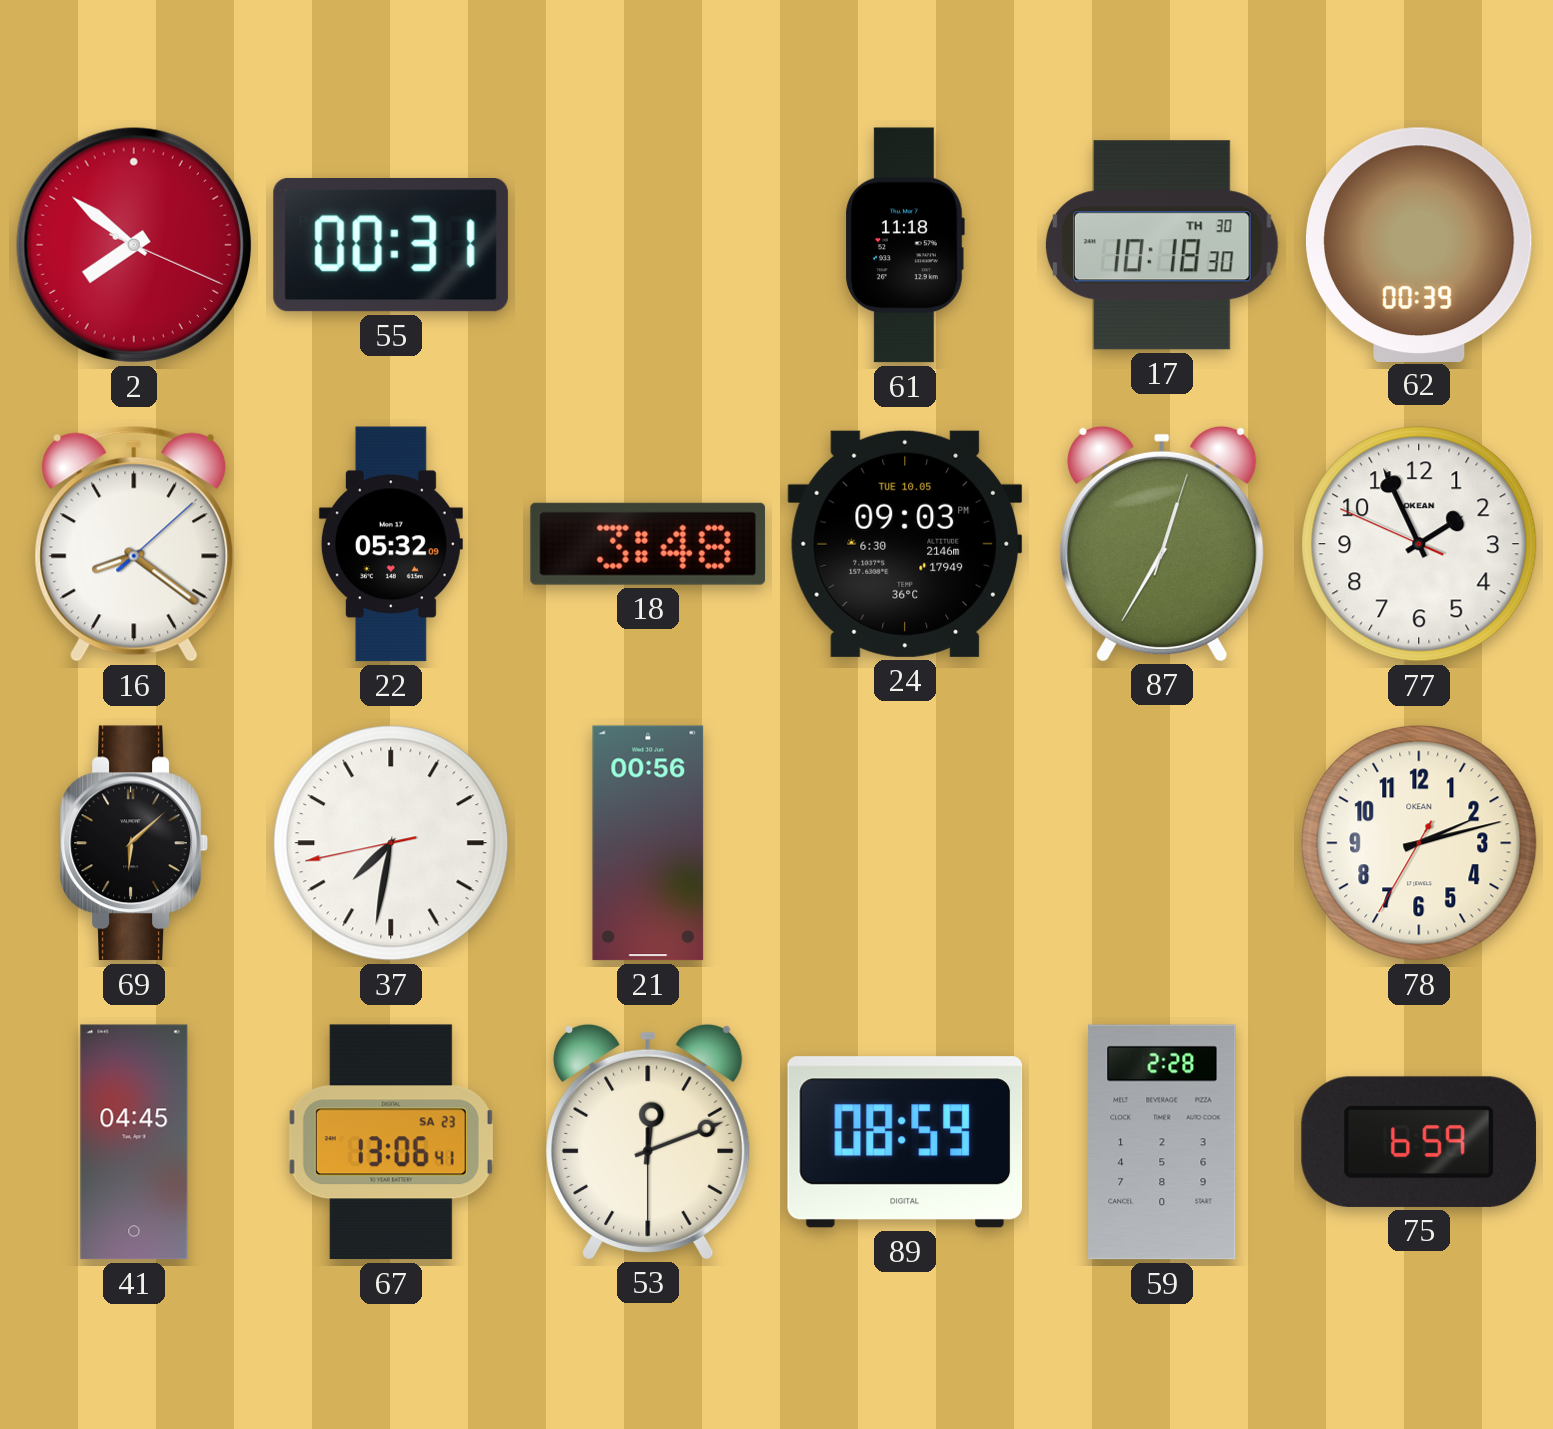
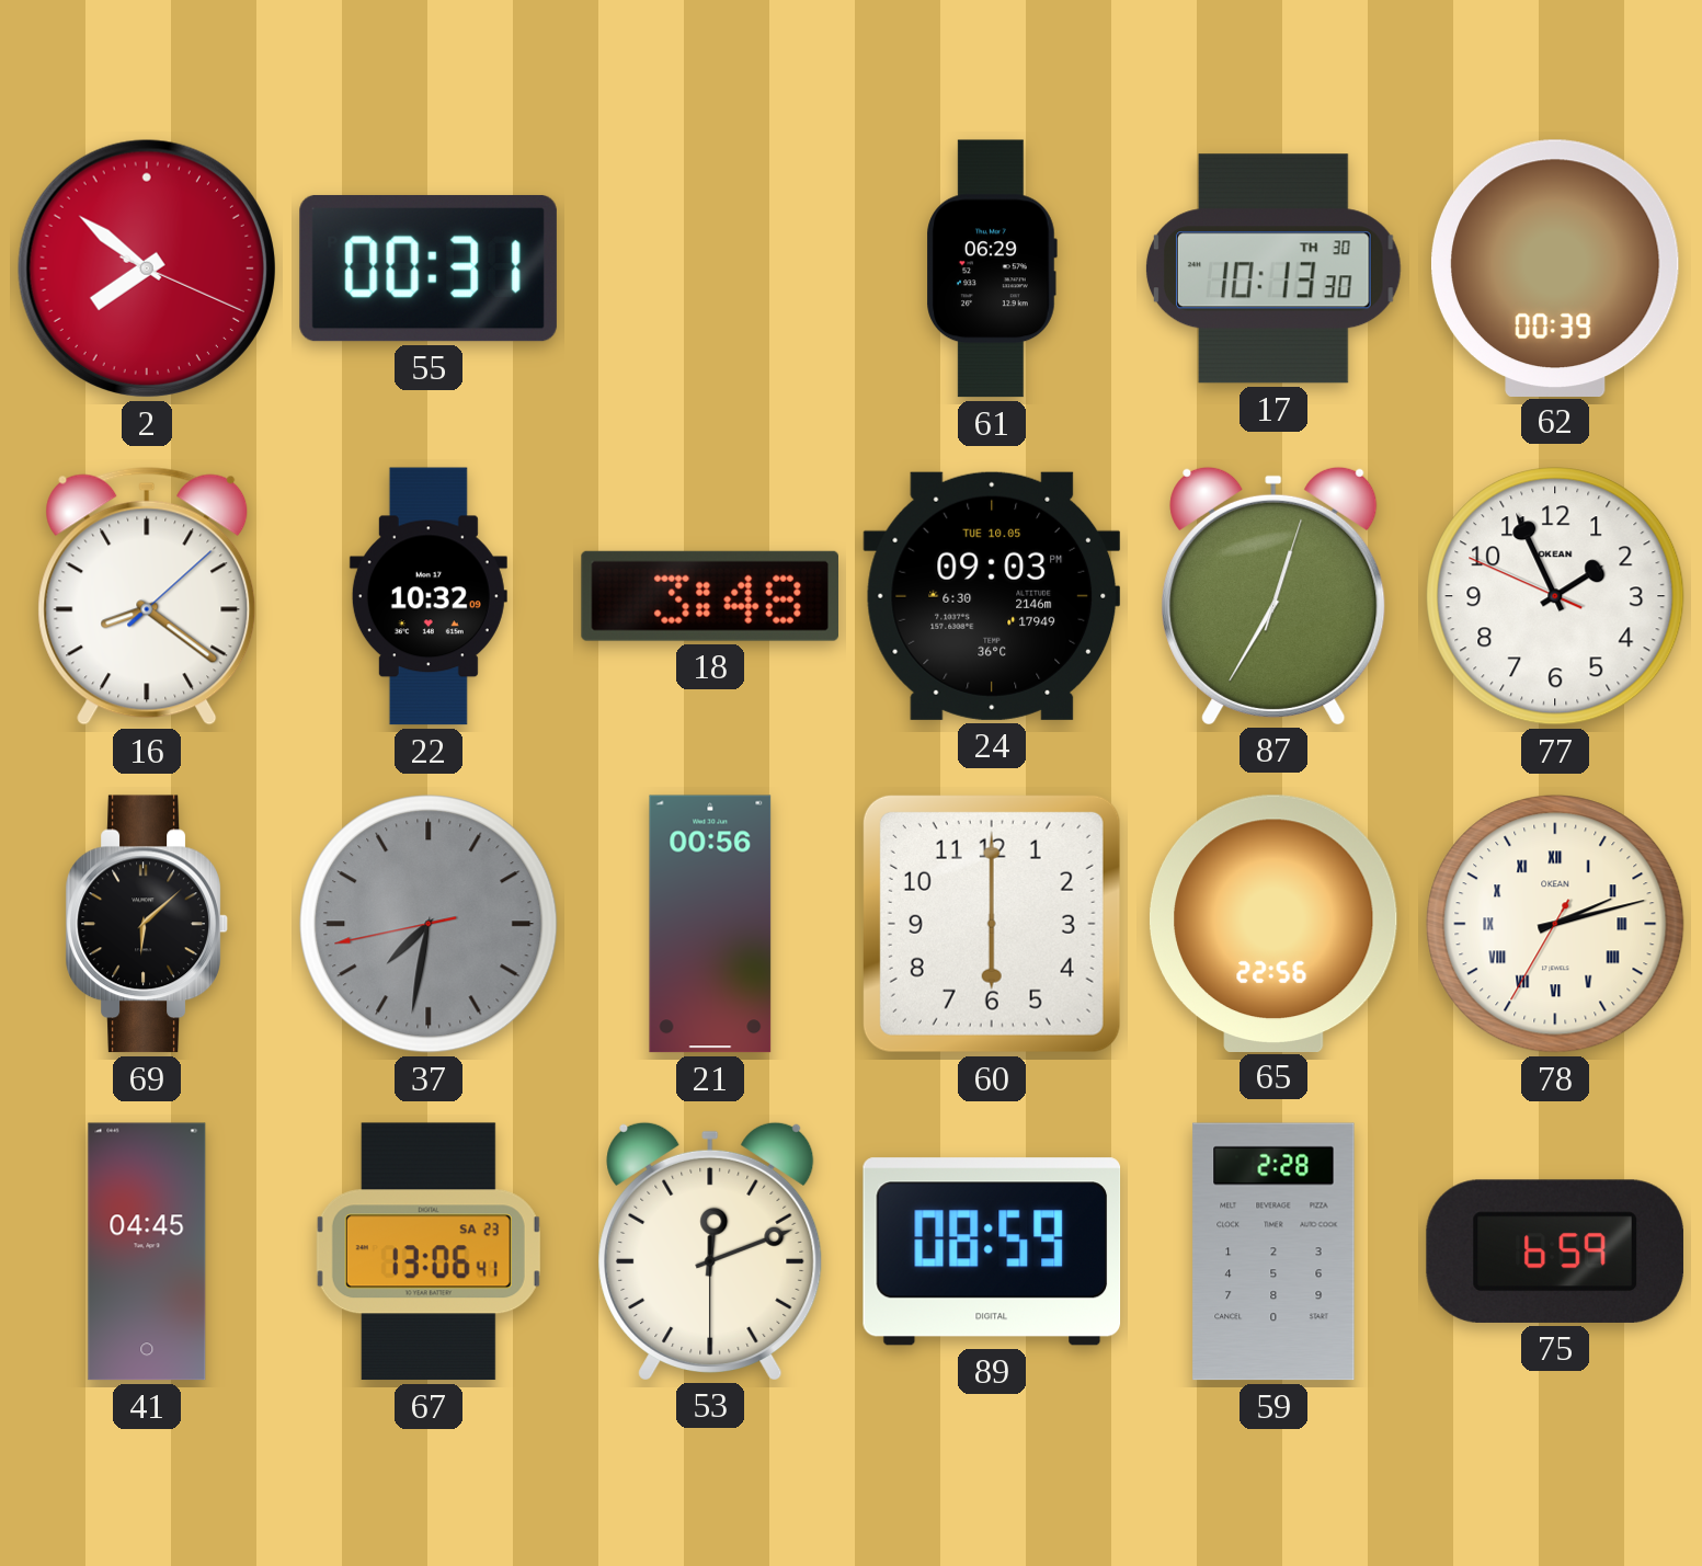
61: 11:18 -> 06:29 (992, 268)
17: 10:18 -> 10:13 (1273, 268)
22: 05:32 -> 10:32 (429, 596)
37 dial: white -> grey (429, 924)
60: none -> 6:00 (992, 924)
65: none -> 22:56 (1273, 923)
78 numerals: Arabic -> Roman (1555, 924)
